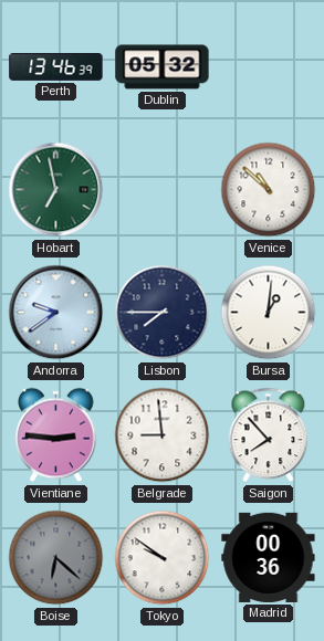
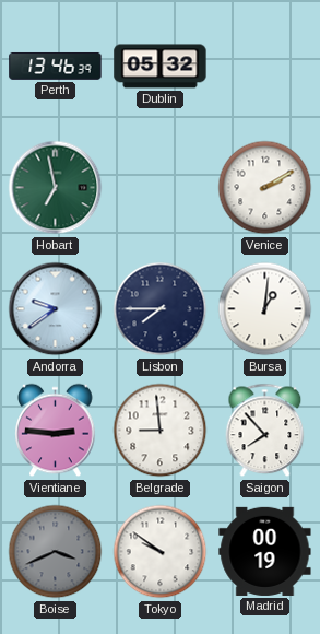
Venice: 10:52 -> 2:10 (265, 188)
Boise: 6:22 -> 3:41 (56, 552)
Madrid: 00:36 -> 00:19 (265, 551)
